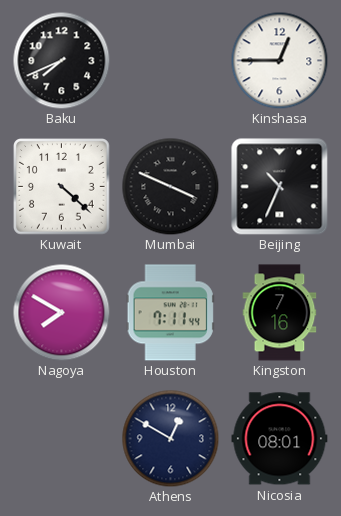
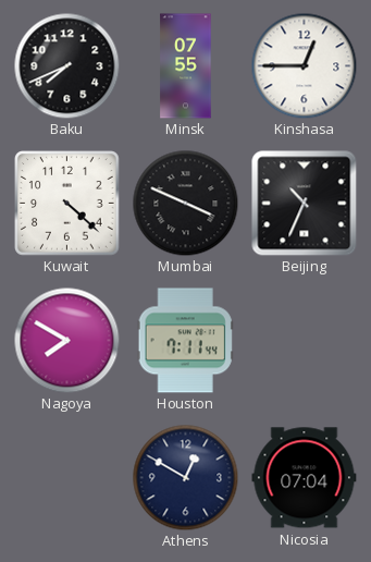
Minsk: none -> 07:55 (186, 66)
Kingston: 7:16 -> none (280, 313)
Nicosia: 08:01 -> 07:04 (305, 478)
